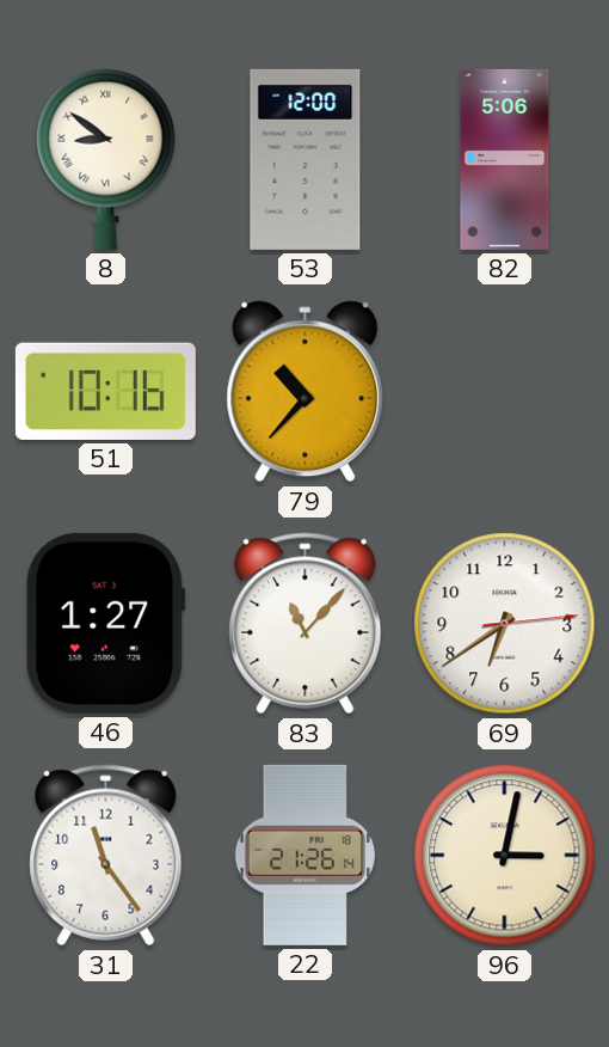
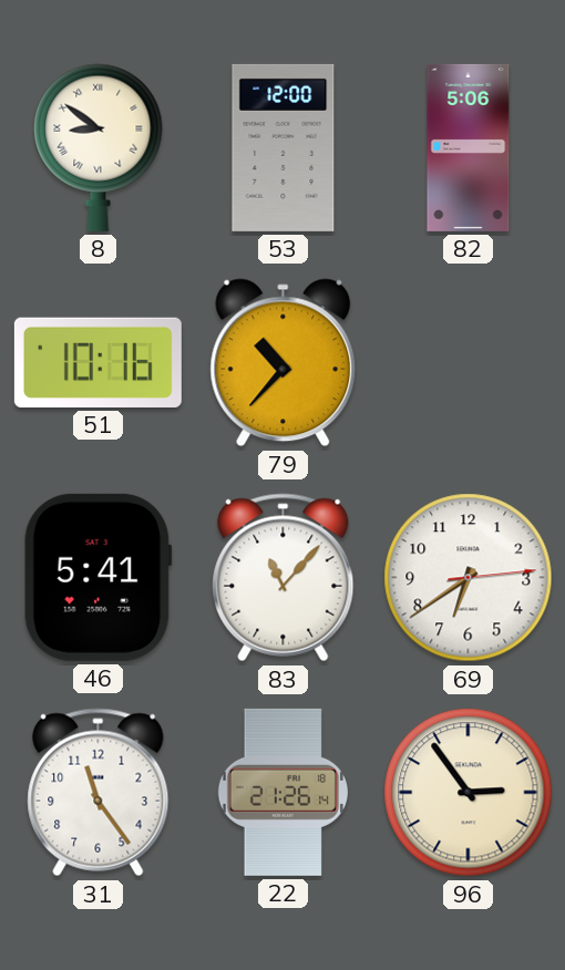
46: 1:27 -> 5:41 (97, 577)
96: 3:02 -> 2:54 (469, 793)
